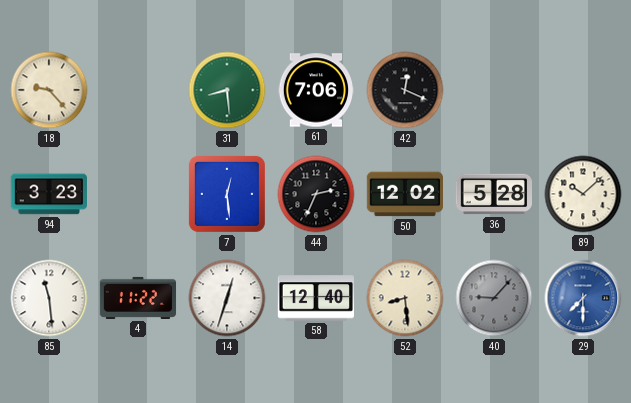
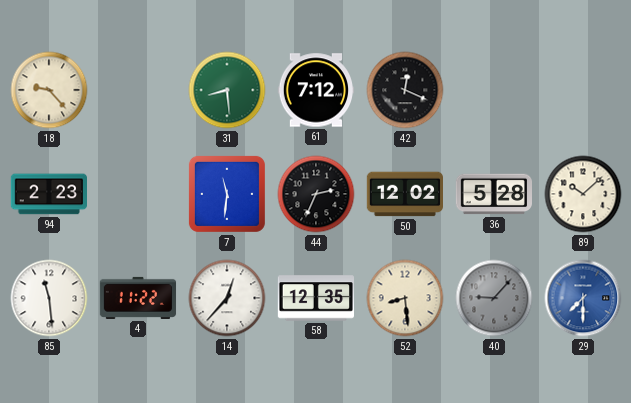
61: 7:06 -> 7:12 (315, 90)
94: 3:23 -> 2:23 (48, 194)
7: 12:29 -> 11:31 (227, 194)
14: 12:33 -> 12:37 (227, 298)
58: 12:40 -> 12:35 (316, 298)
